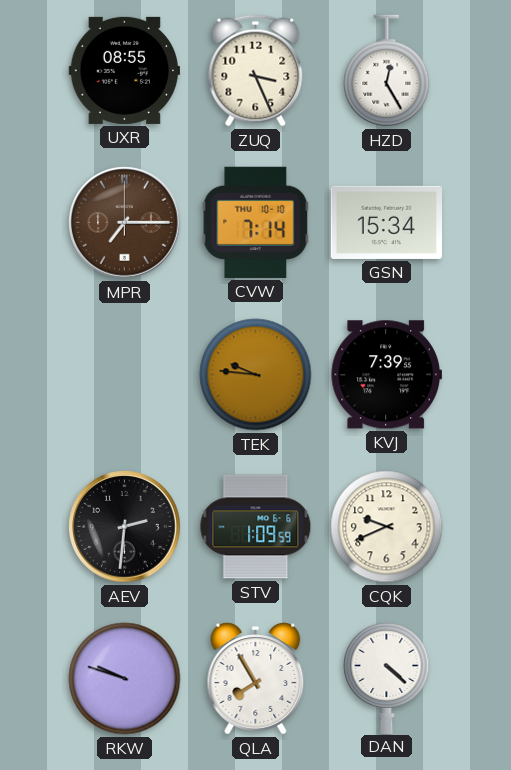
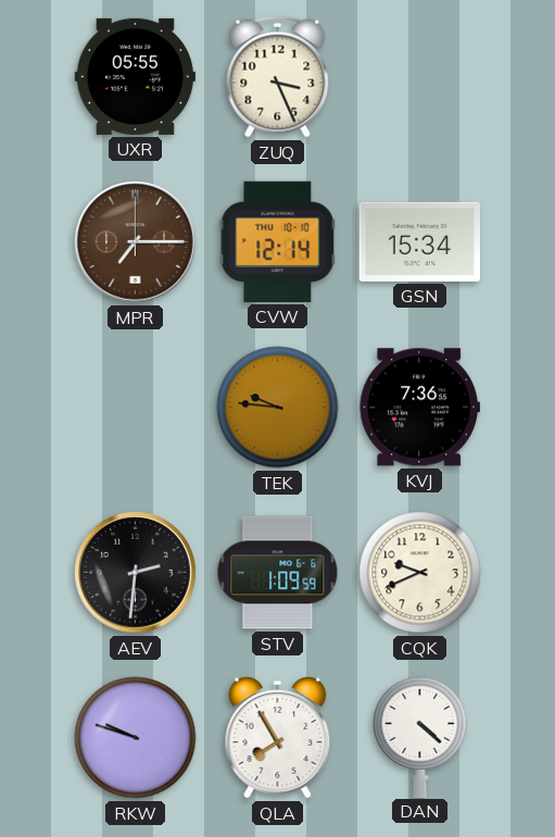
UXR: 08:55 -> 05:55 (135, 76)
HZD: 12:25 -> none (387, 71)
CVW: 7:14 -> 12:14 (278, 241)
KVJ: 7:39 -> 7:36 (419, 408)
